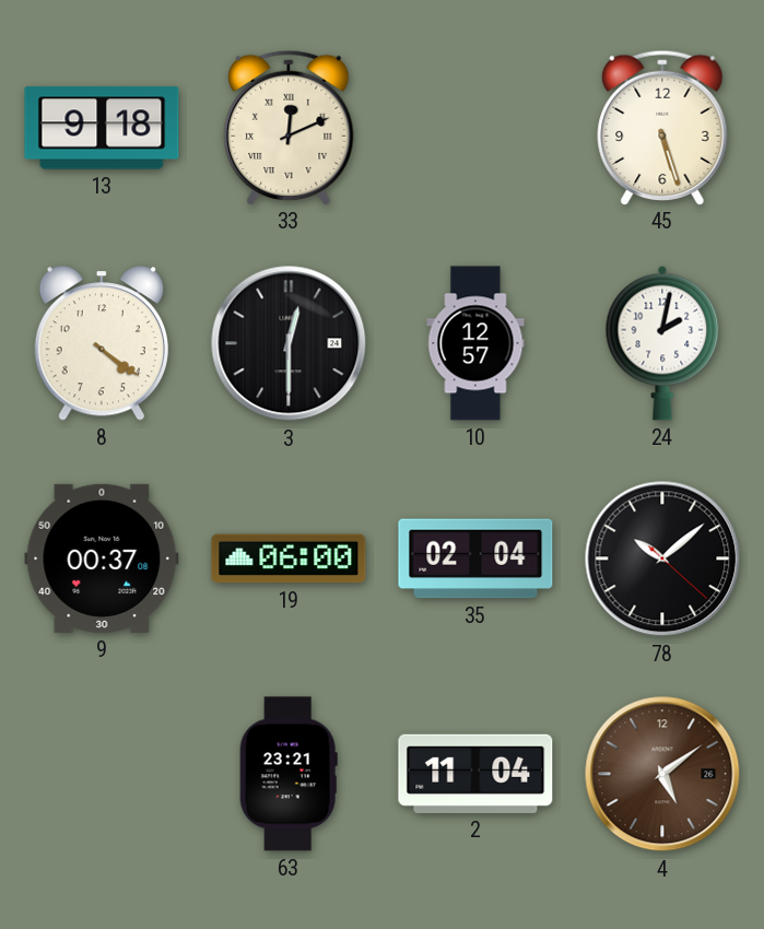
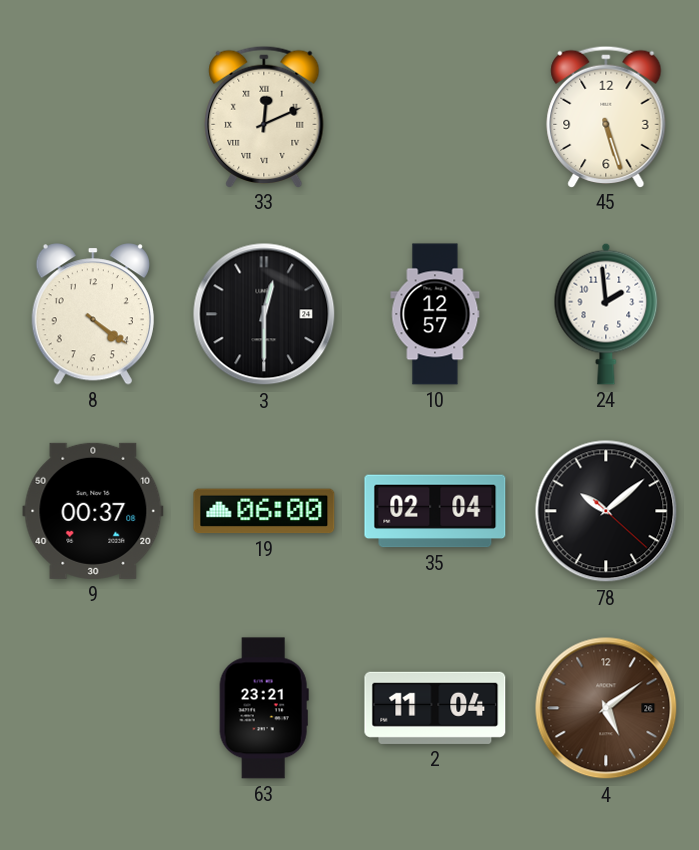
13: 9:18 -> none (102, 128)
24: 2:02 -> 1:59 (606, 314)
